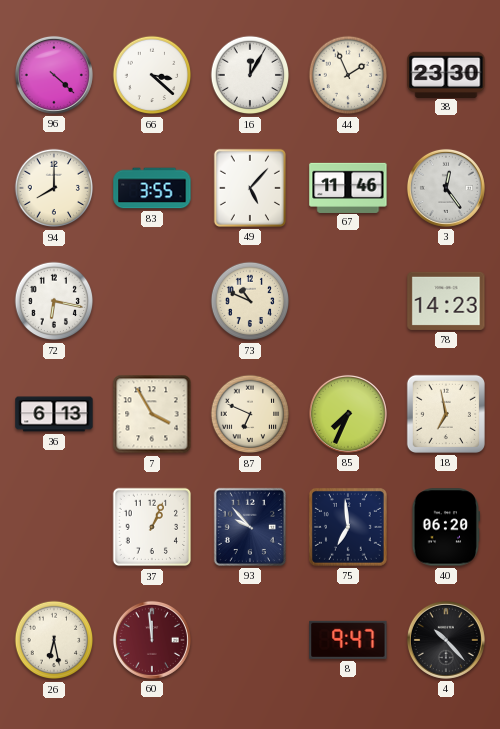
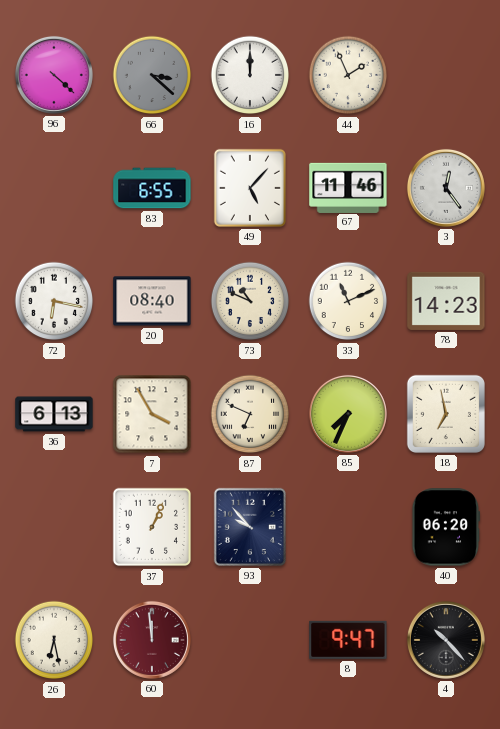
66 dial: white -> grey (152, 75)
16: 12:05 -> 12:00 (250, 75)
38: 23:30 -> none (446, 74)
94: 8:00 -> none (54, 188)
83: 3:55 -> 6:55 (152, 188)
20: none -> 08:40 (152, 301)
33: none -> 11:11 (348, 301)
75: 6:59 -> none (348, 527)
